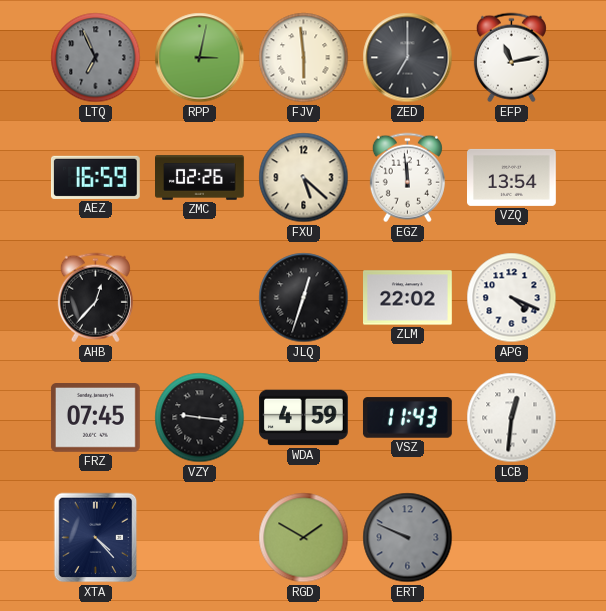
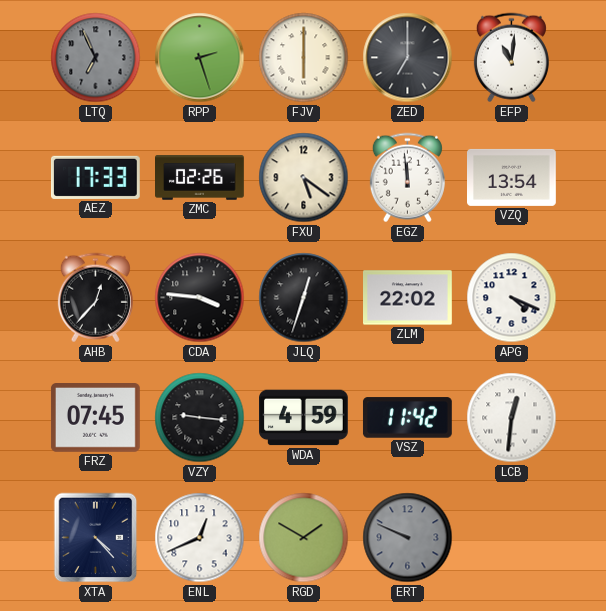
RPP: 3:02 -> 2:27 (200, 58)
FJV: 5:59 -> 6:00 (304, 58)
EFP: 11:13 -> 11:01 (511, 58)
AEZ: 16:59 -> 17:33 (95, 177)
FXU: 5:22 -> 5:21 (304, 178)
CDA: none -> 3:46 (200, 298)
VSZ: 11:43 -> 11:42 (407, 418)
ENL: none -> 12:41 (200, 538)
